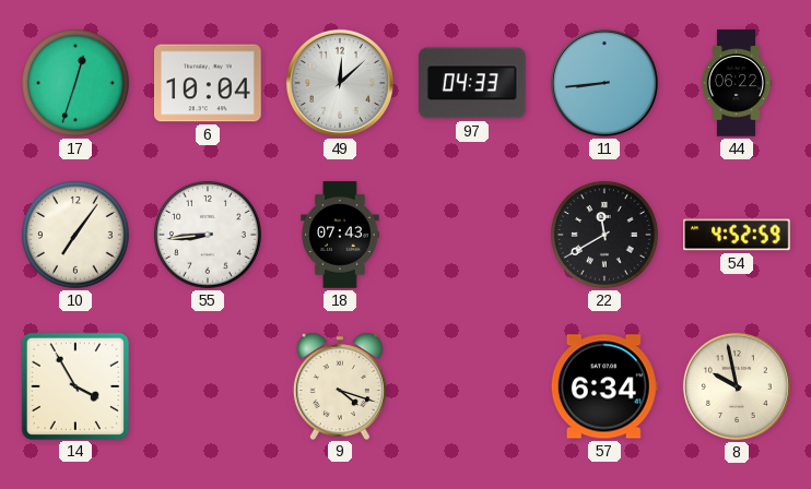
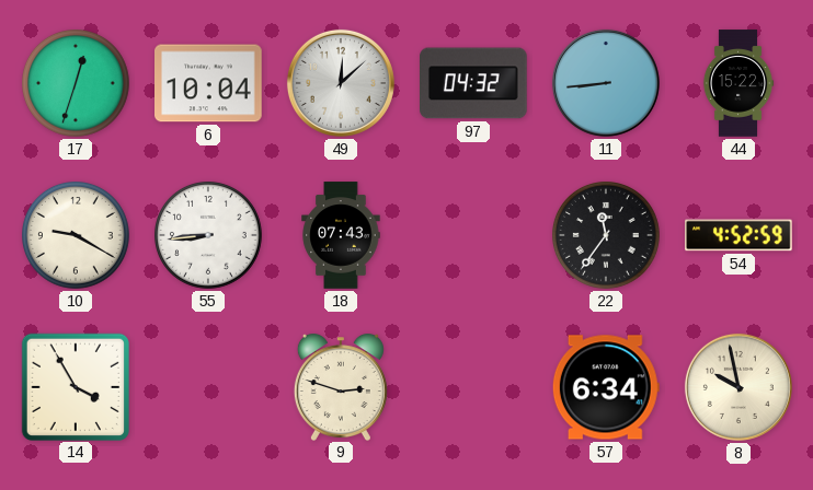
97: 04:33 -> 04:32 (474, 83)
44: 06:22 -> 15:22 (738, 83)
10: 7:06 -> 9:20 (77, 236)
22: 11:40 -> 11:36 (607, 236)
9: 4:18 -> 2:48 (341, 387)
